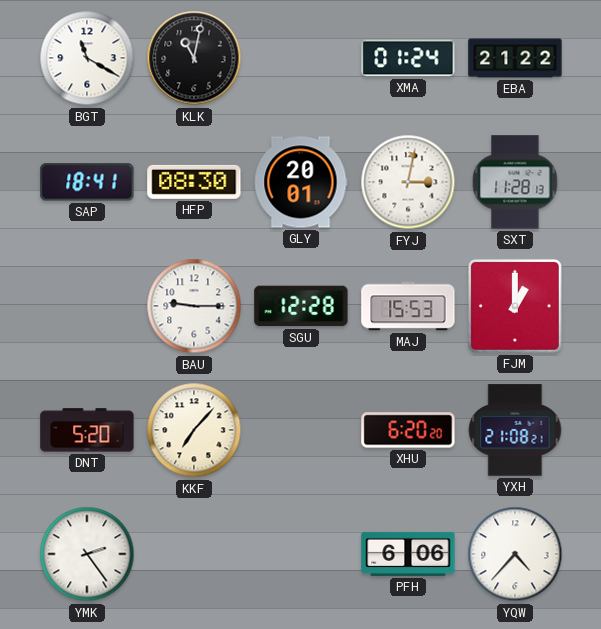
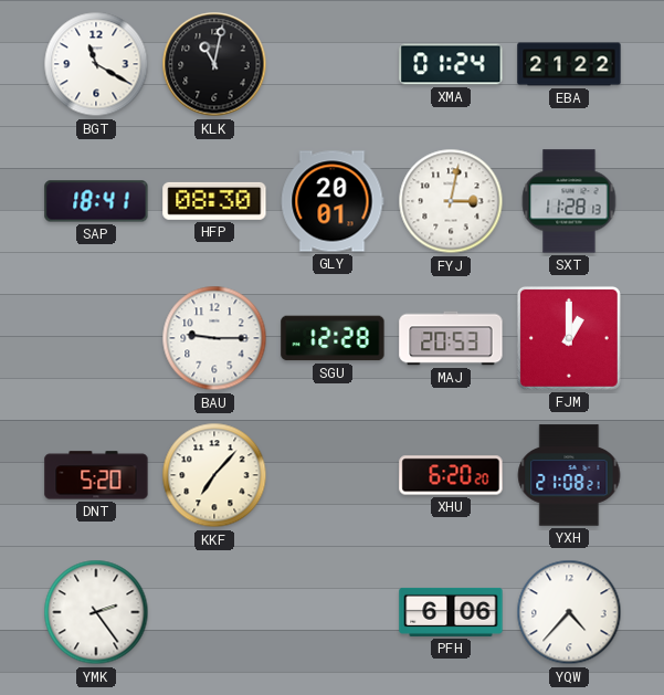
MAJ: 15:53 -> 20:53 (451, 338)
